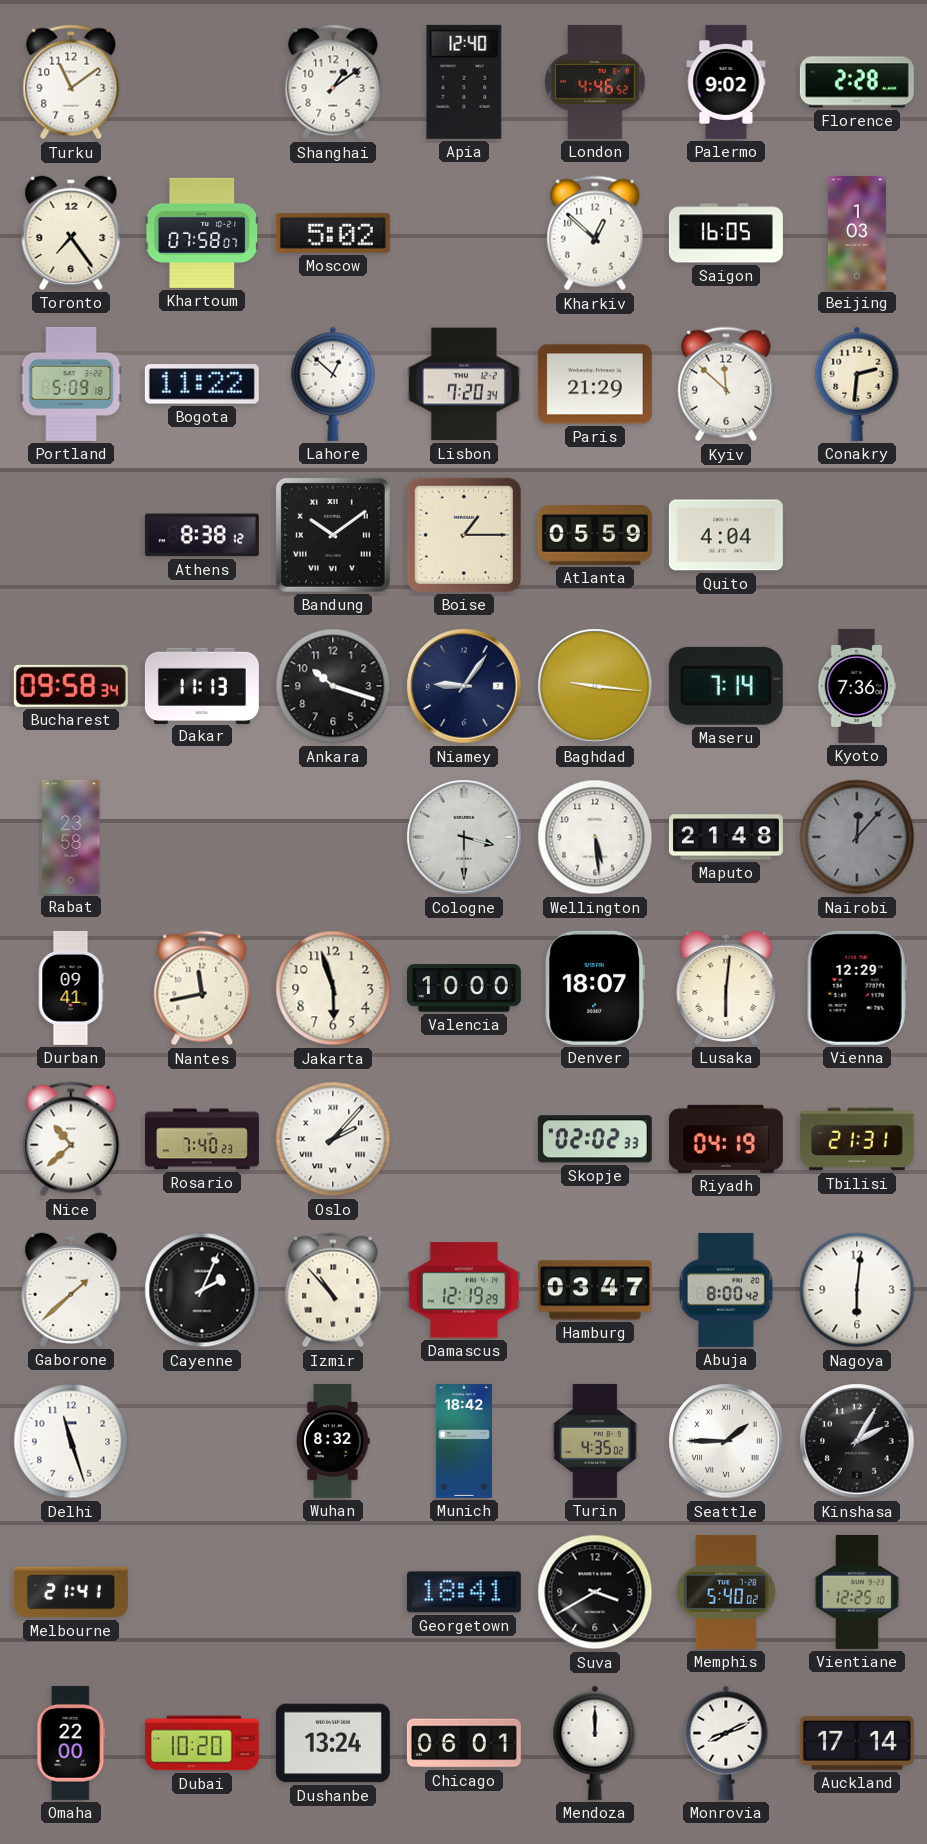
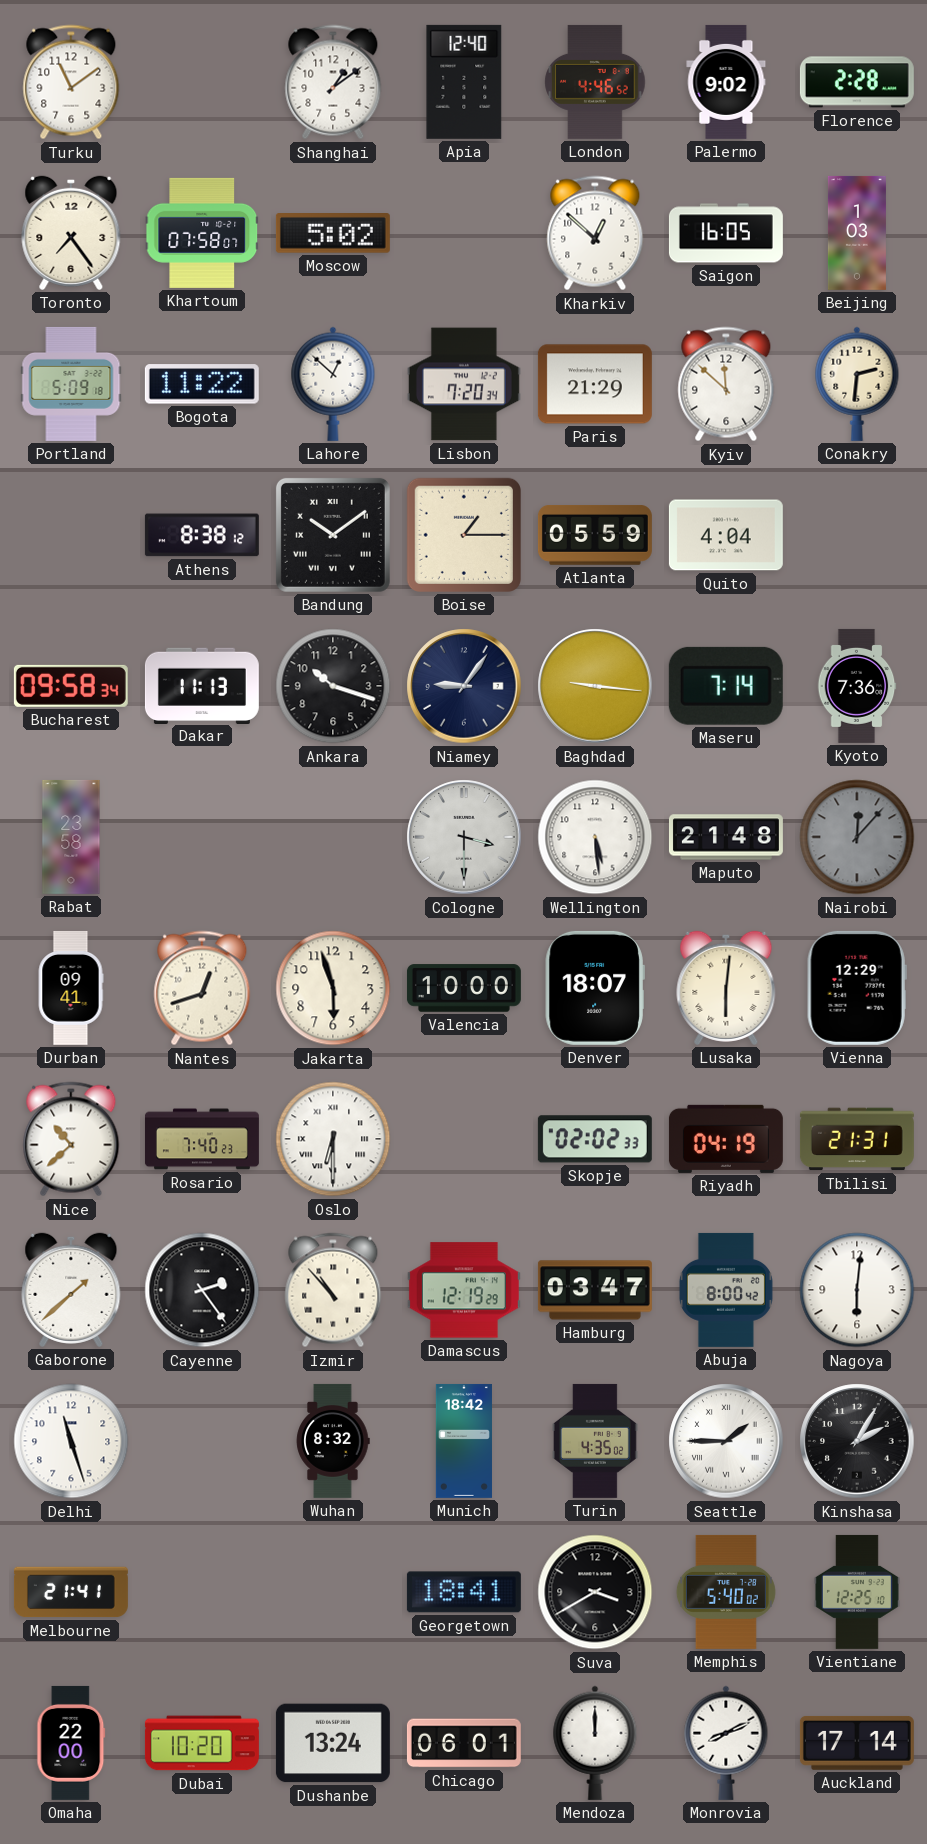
Nantes: 11:43 -> 12:42 (202, 988)
Oslo: 2:07 -> 6:30 (333, 1139)
Cayenne: 2:04 -> 2:24 (202, 1290)
